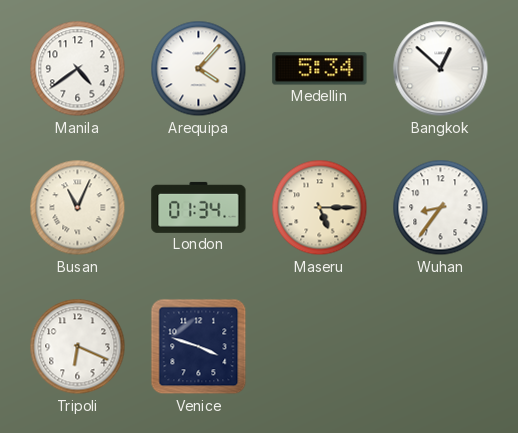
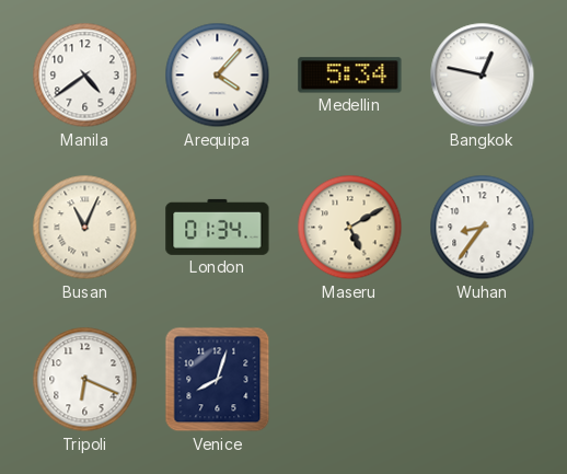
Bangkok: 12:52 -> 12:47 (483, 76)
Maseru: 5:15 -> 5:10 (350, 228)
Venice: 3:48 -> 8:03 (218, 380)
